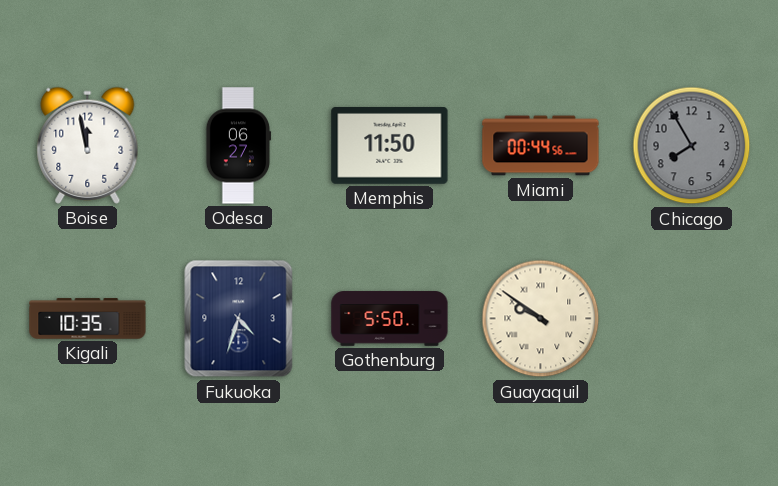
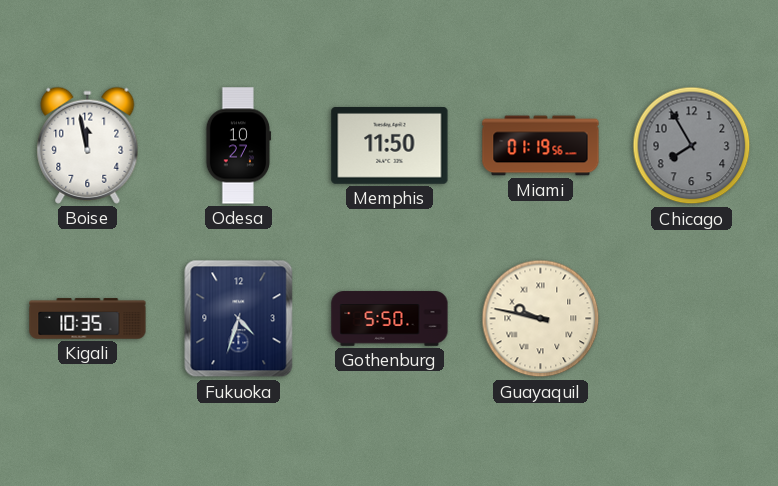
Odesa: 06:27 -> 10:27 (238, 146)
Miami: 00:44 -> 01:19 (541, 146)
Guayaquil: 9:51 -> 9:47 (541, 319)
